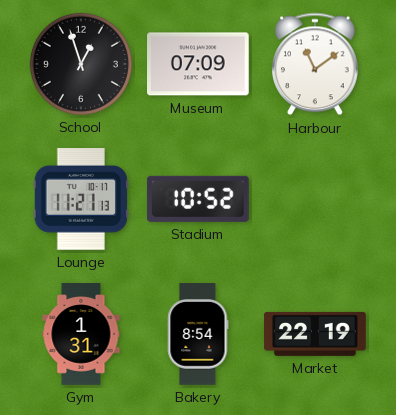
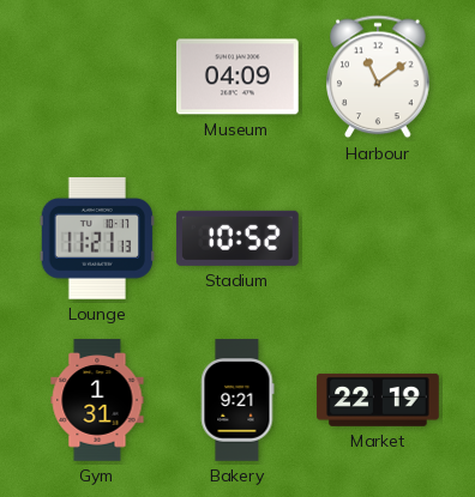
School: 12:57 -> none (81, 64)
Museum: 07:09 -> 04:09 (239, 77)
Bakery: 8:54 -> 9:21 (237, 400)
